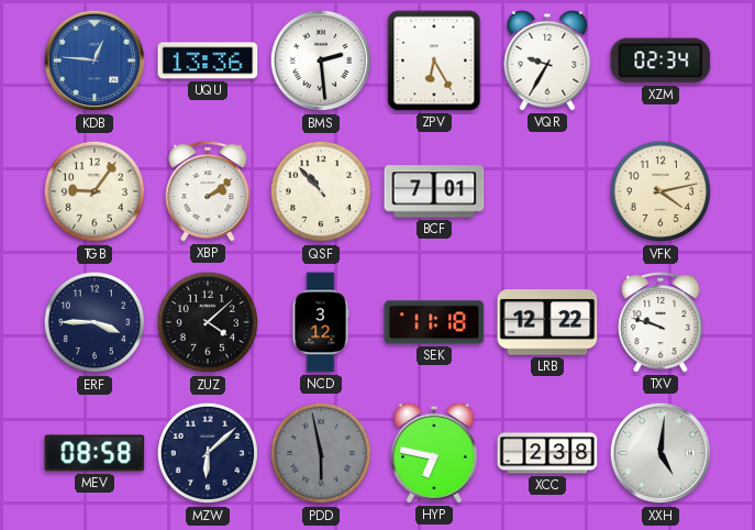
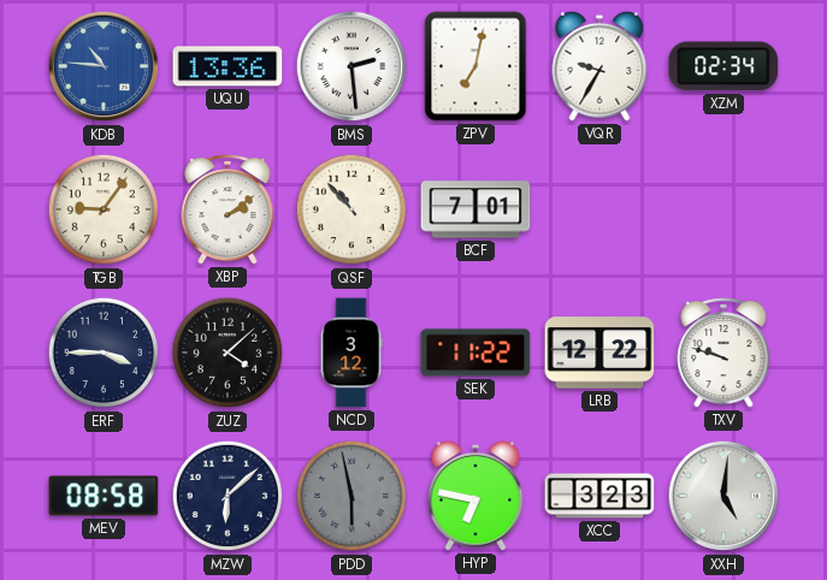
KDB: 12:46 -> 10:46 (104, 66)
ZPV: 6:25 -> 7:02 (475, 66)
VFK: 4:13 -> none (660, 191)
SEK: 11:18 -> 11:22 (475, 353)
XCC: 2:38 -> 3:23 (599, 496)
